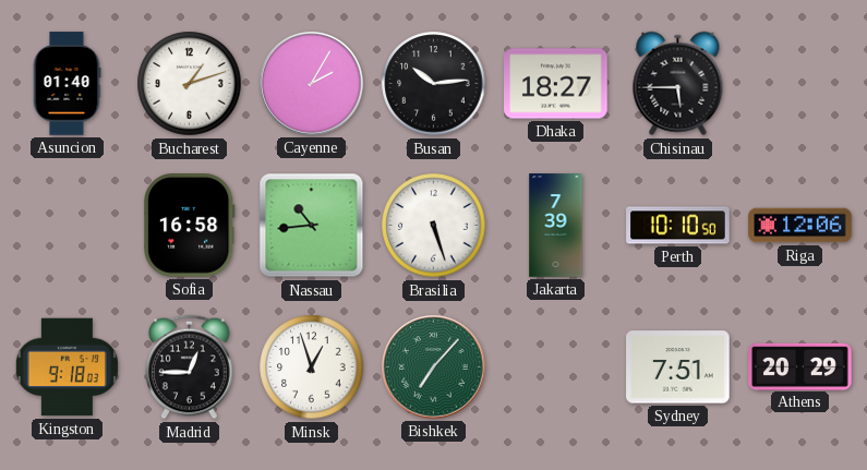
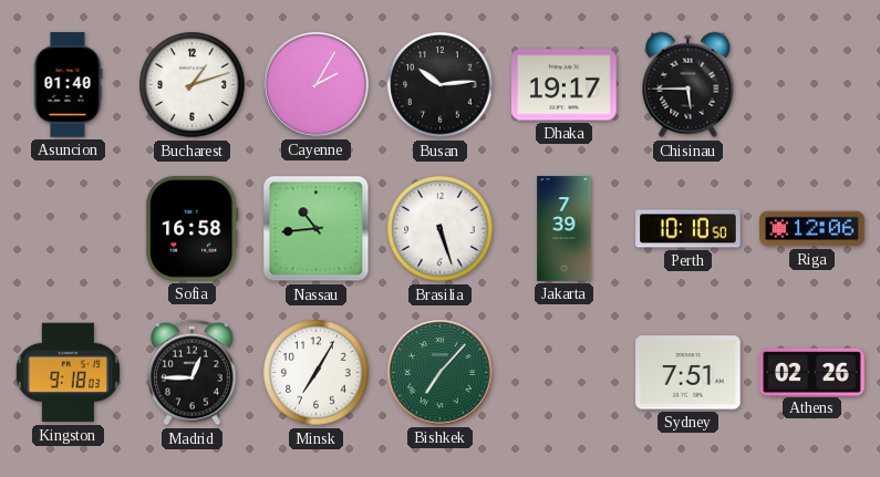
Dhaka: 18:27 -> 19:17 (565, 85)
Minsk: 12:57 -> 7:05 (317, 373)
Athens: 20:29 -> 02:26 (812, 372)
